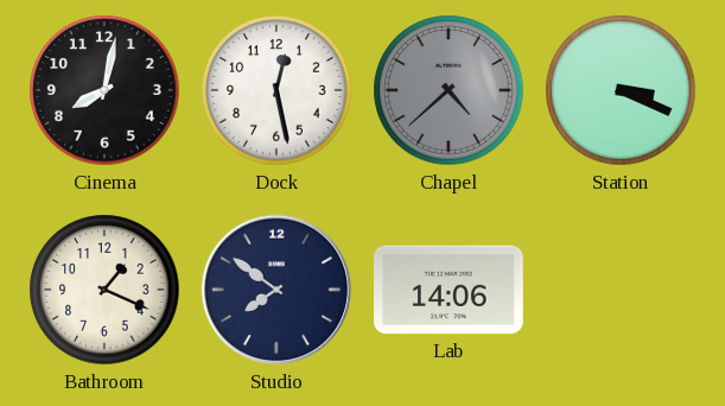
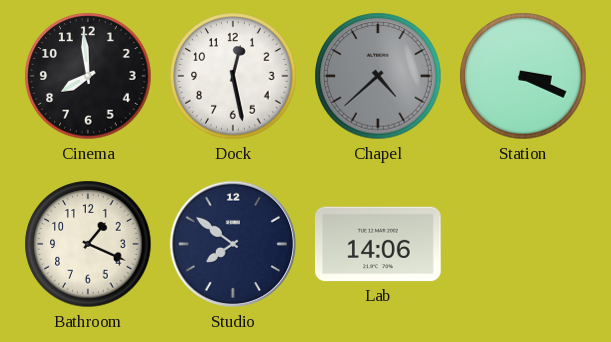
Cinema: 8:02 -> 7:59 (88, 76)
